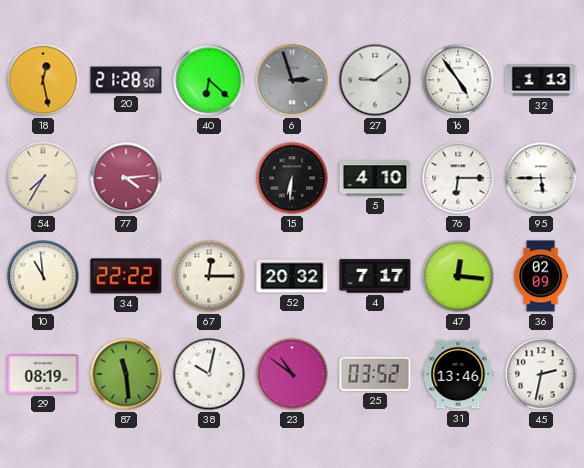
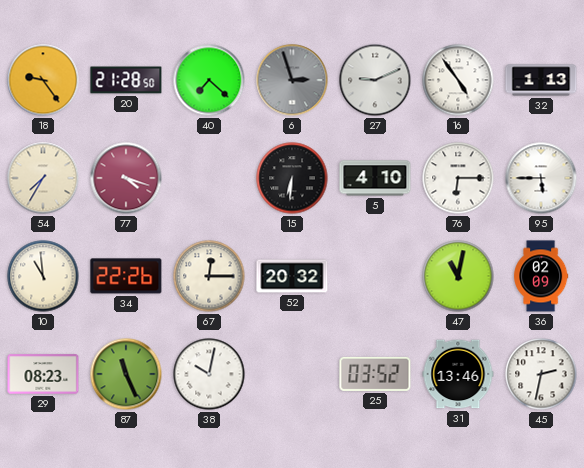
18: 12:28 -> 9:24 (43, 80)
40: 6:22 -> 7:22 (209, 80)
27: 9:09 -> 9:11 (375, 80)
77: 4:14 -> 4:18 (126, 178)
34: 22:22 -> 22:26 (126, 276)
4: 7:17 -> none (375, 276)
47: 12:16 -> 11:02 (458, 276)
29: 08:19 -> 08:23 (43, 374)
87: 11:29 -> 11:26 (126, 374)
23: 10:51 -> none (292, 374)
